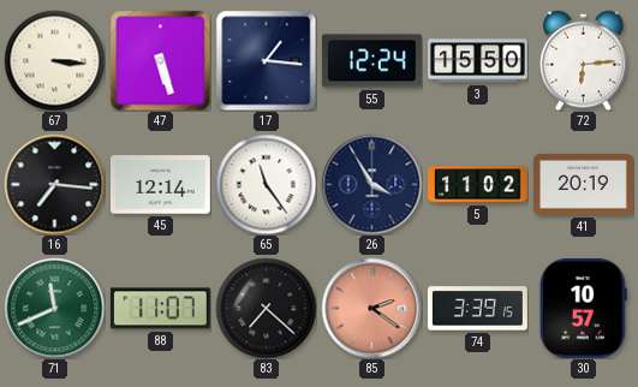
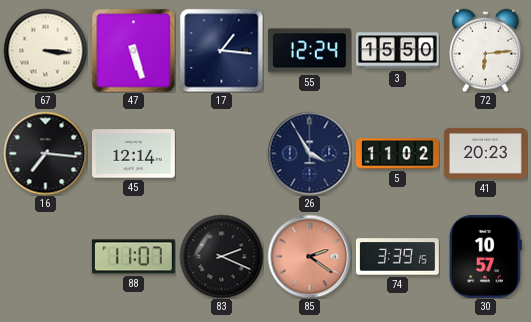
65: 11:24 -> none (266, 184)
41: 20:19 -> 20:23 (485, 153)
71: 11:41 -> none (54, 308)
83: 7:22 -> 2:19 (221, 256)
